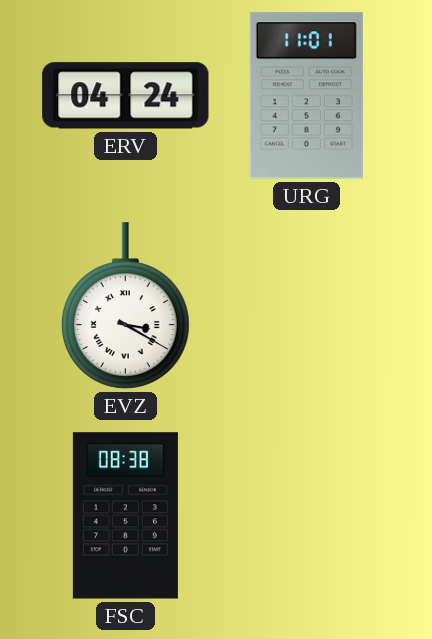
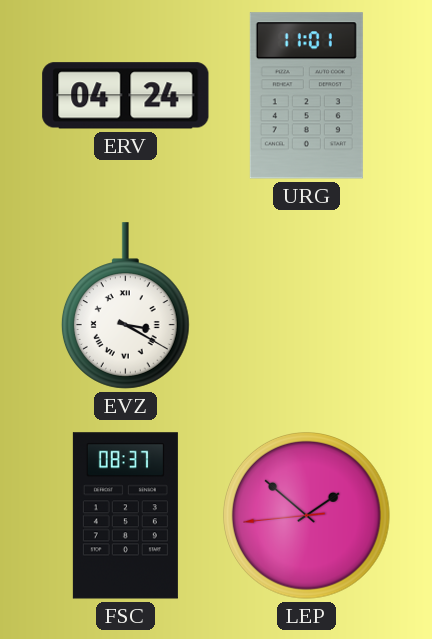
FSC: 08:38 -> 08:37 (125, 516)
LEP: none -> 1:51 (307, 516)
